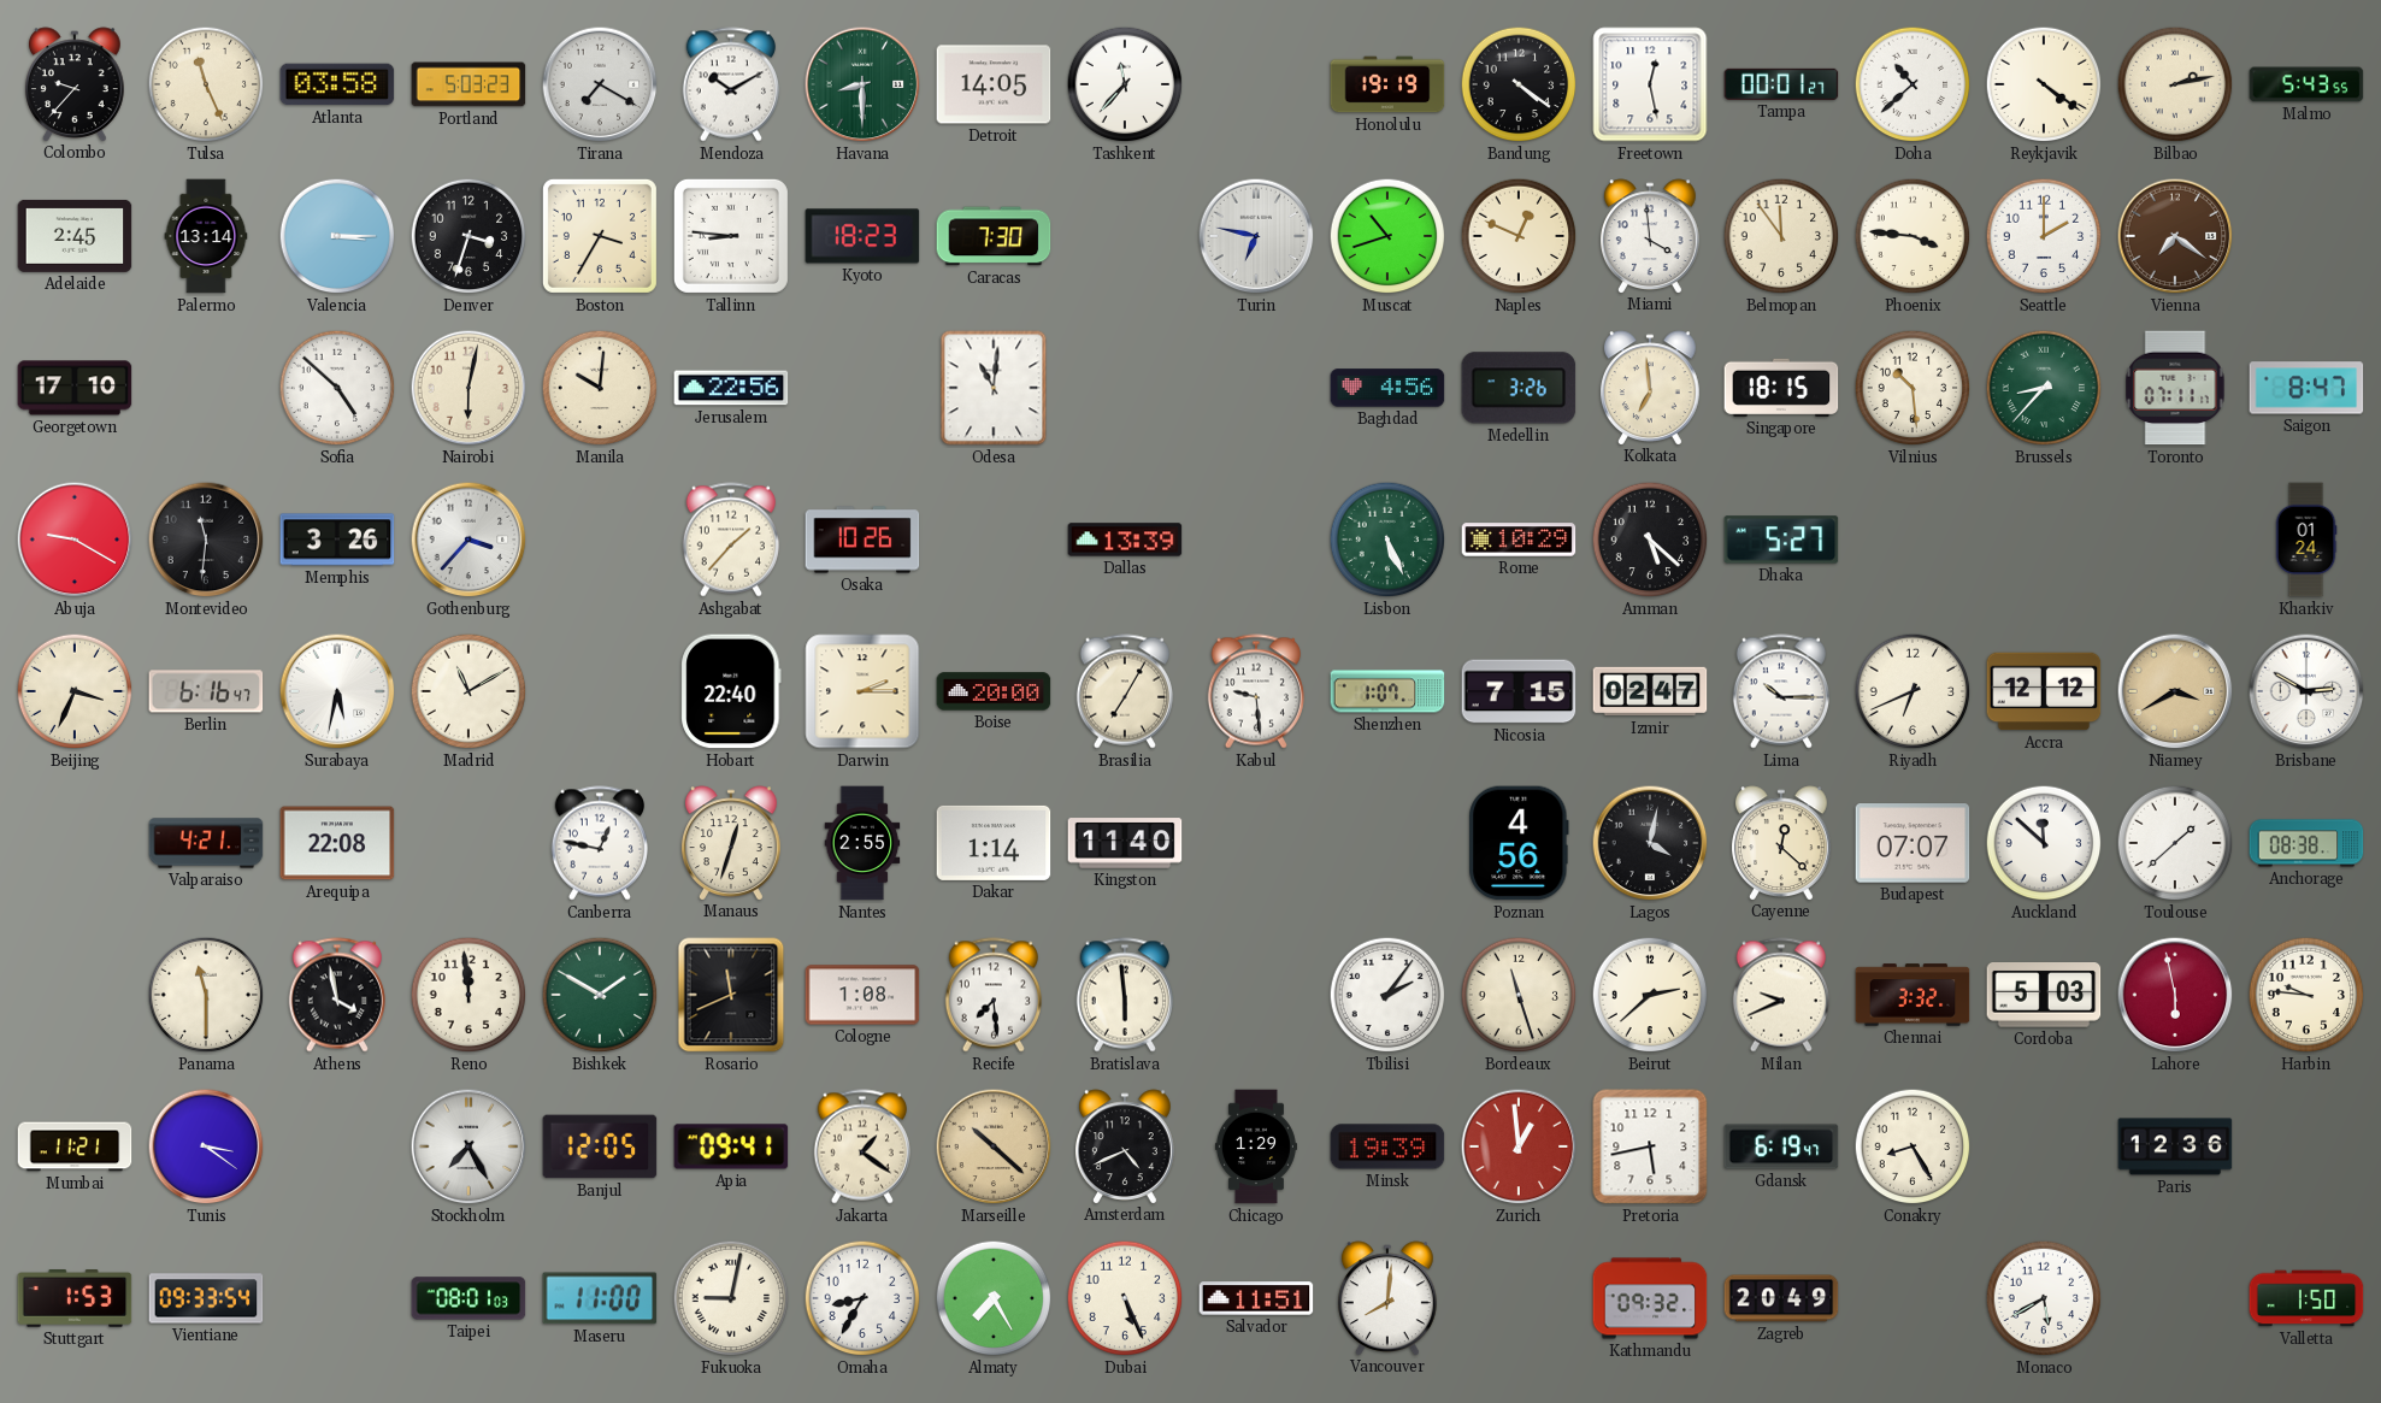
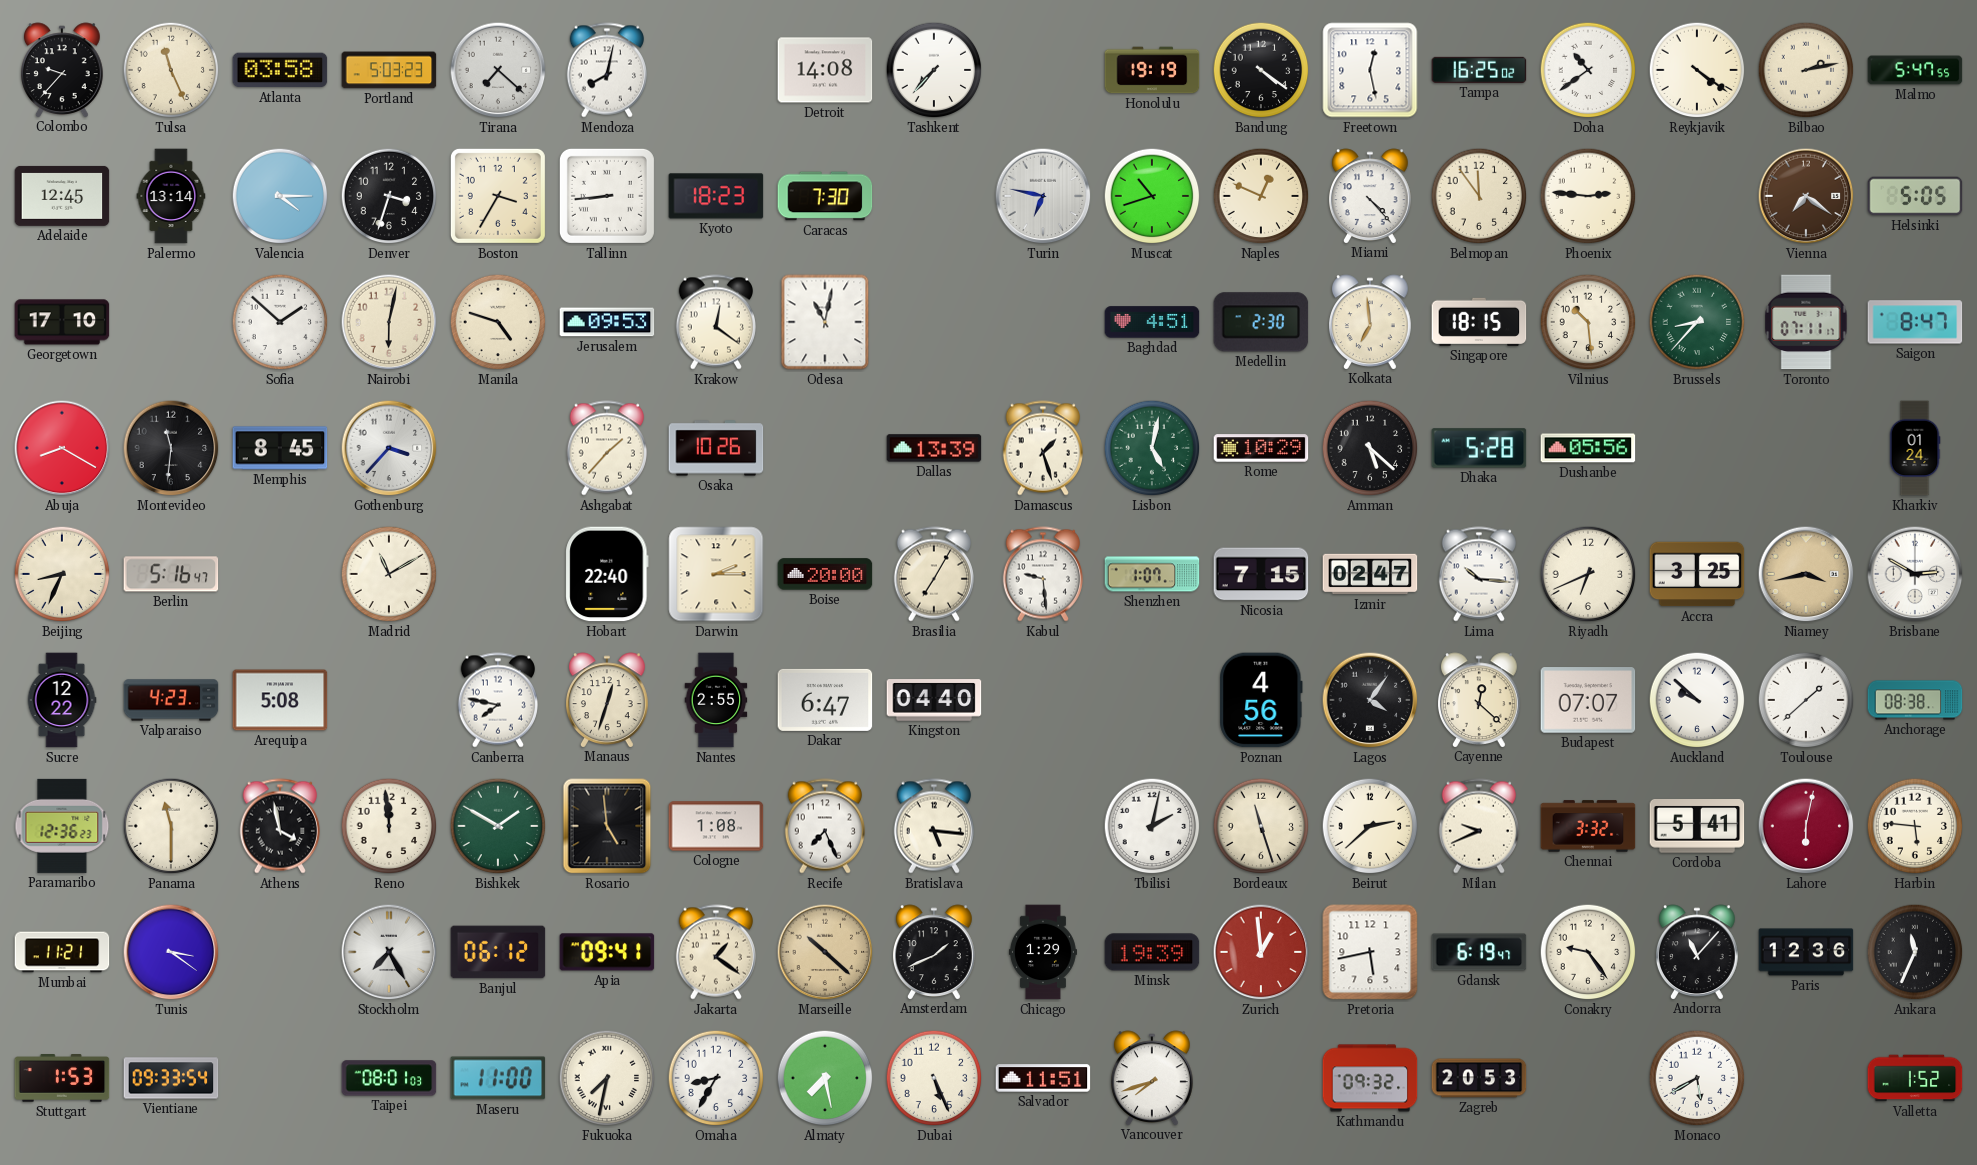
Tirana: 7:20 -> 7:22 (498, 70)
Mendoza: 10:10 -> 8:02 (607, 70)
Havana: 8:30 -> none (862, 84)
Detroit: 14:05 -> 14:08 (825, 70)
Tashkent: 11:37 -> 7:37 (934, 70)
Tampa: 00:01 -> 16:25 (1479, 70)
Doha: 10:38 -> 10:39 (1588, 70)
Malmo: 5:43 -> 5:47 (1915, 70)
Adelaide: 2:45 -> 12:45 (62, 196)
Valencia: 3:15 -> 4:15 (280, 196)
Tallinn: 8:46 -> 8:44 (607, 196)
Miami: 3:59 -> 4:23 (1370, 196)
Phoenix: 3:46 -> 2:46 (1588, 196)
Seattle: 2:00 -> none (2044, 236)
Helsinki: none -> 5:05 (1915, 196)
Sofia: 4:52 -> 1:52 (280, 322)
Manila: 10:01 -> 4:48 (498, 322)
Jerusalem: 22:56 -> 09:53 (607, 322)
Krakow: none -> 12:21 (716, 322)
Odesa: 11:01 -> 11:02 (825, 322)
Baghdad: 4:56 -> 4:51 (1152, 322)
Medellin: 3:26 -> 2:30 (1261, 322)
Abuja: 9:20 -> 8:20 (62, 448)
Memphis: 3:26 -> 8:45 (280, 448)
Damascus: none -> 1:27 (1043, 448)
Lisbon: 5:26 -> 5:02 (1152, 448)
Dhaka: 5:27 -> 5:28 (1479, 448)
Dushanbe: none -> 05:56 (1588, 448)
Beijing: 3:34 -> 8:34 (62, 574)
Berlin: 6:16 -> 5:16 (171, 574)
Surabaya: 5:32 -> none (337, 691)
Lima: 10:15 -> 10:16 (1479, 574)
Accra: 12:12 -> 3:25 (1697, 574)
Niamey: 3:40 -> 3:43 (1806, 574)
Sucre: none -> 12:22 (62, 700)
Valparaiso: 4:21 -> 4:23 (171, 700)
Arequipa: 22:08 -> 5:08 (280, 700)
Canberra: 12:47 -> 7:47 (498, 700)
Dakar: 1:14 -> 6:47 (825, 700)
Kingston: 11:40 -> 04:40 (934, 700)
Lagos: 4:02 -> 4:06 (1370, 700)
Auckland: 11:52 -> 9:52 (1697, 700)
Paramaribo: none -> 12:36 (62, 826)
Rosario: 11:41 -> 4:59 (607, 826)
Recife: 7:29 -> 7:26 (825, 826)
Bratislava: 5:59 -> 5:16 (934, 826)
Tbilisi: 2:06 -> 2:02 (1152, 826)
Cordoba: 5:03 -> 5:41 (1697, 827)
Lahore: 5:58 -> 6:02 (1806, 826)
Harbin: 9:46 -> 5:46 (1915, 826)
Banjul: 12:05 -> 06:12 (498, 952)
Amsterdam: 4:41 -> 1:41 (934, 952)
Conakry: 8:25 -> 9:24 (1588, 952)
Andorra: none -> 11:07 (1697, 952)
Ankara: none -> 11:34 (1915, 952)
Fukuoka: 9:02 -> 7:32 (607, 1078)
Almaty: 7:25 -> 7:28 (825, 1078)
Vancouver: 8:01 -> 7:42 (1152, 1078)
Zagreb: 20:49 -> 20:53 (1479, 1078)
Valletta: 1:50 -> 1:52 (1915, 1078)
